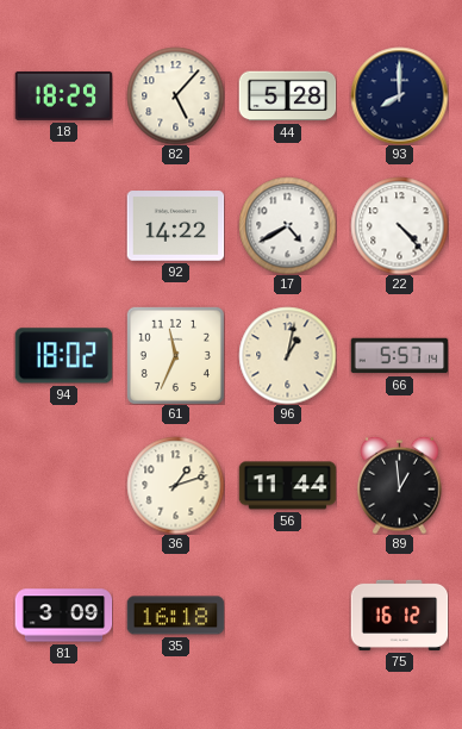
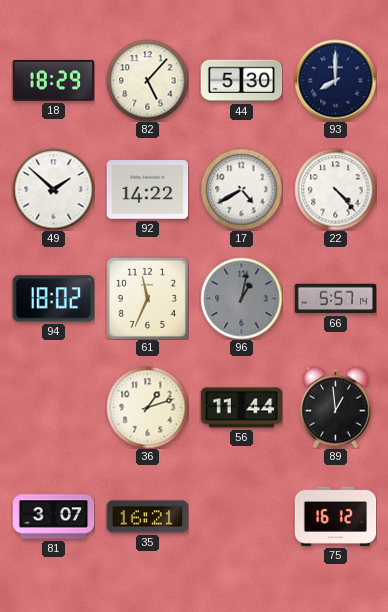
44: 5:28 -> 5:30 (241, 81)
49: none -> 1:52 (53, 189)
96 dial: cream -> grey (241, 298)
81: 3:09 -> 3:07 (53, 517)
35: 16:18 -> 16:21 (147, 517)
